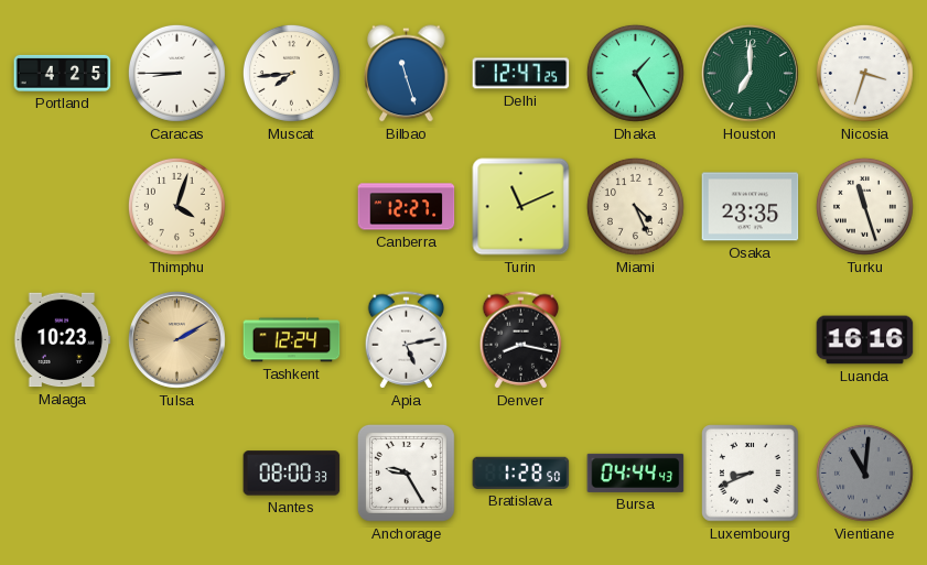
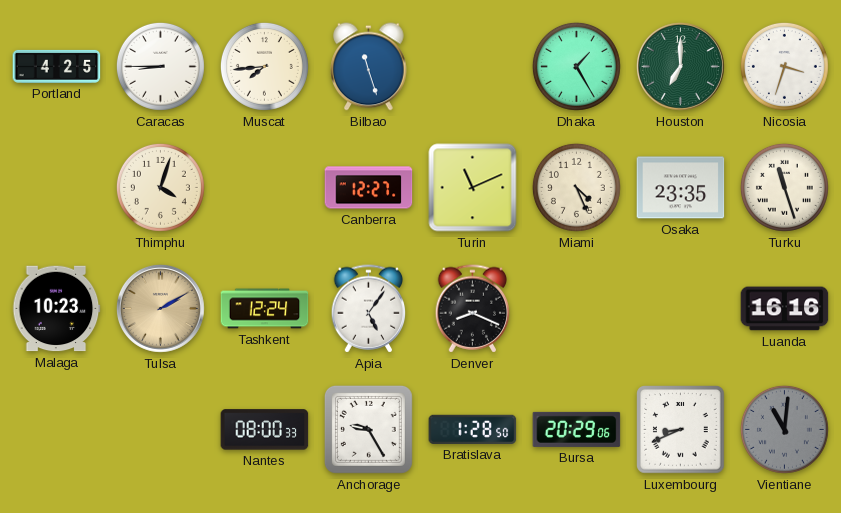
Delhi: 12:47 -> none (521, 74)
Apia: 5:13 -> 5:06 (369, 309)
Denver: 8:17 -> 8:19 (473, 309)
Bursa: 04:44 -> 20:29 (577, 429)
